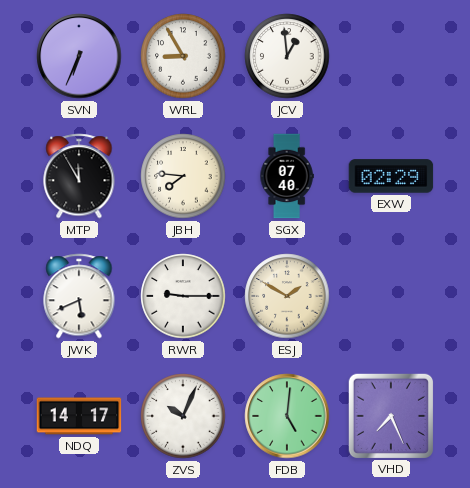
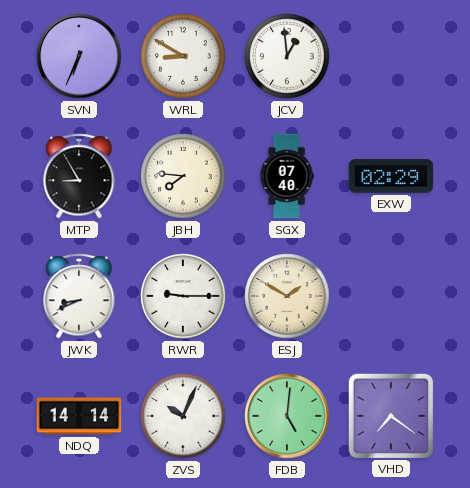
WRL: 8:55 -> 8:50 (183, 56)
MTP: 11:55 -> 8:55 (79, 176)
JWK: 5:41 -> 8:41 (79, 296)
NDQ: 14:17 -> 14:14 (79, 416)
VHD: 7:26 -> 7:21 (390, 415)
